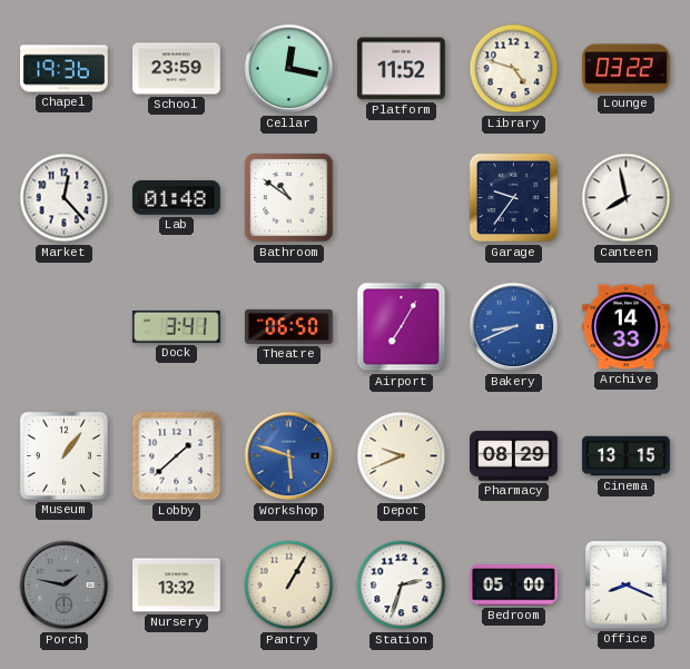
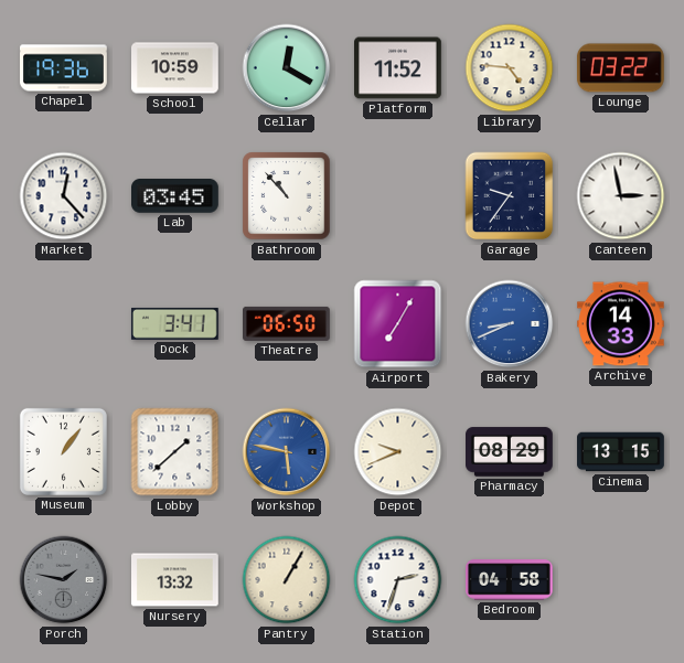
School: 23:59 -> 10:59 (175, 68)
Cellar: 12:17 -> 12:20 (287, 68)
Library: 4:48 -> 4:46 (510, 68)
Lab: 01:48 -> 03:45 (175, 196)
Bathroom: 10:51 -> 10:53 (287, 196)
Canteen: 7:58 -> 2:58 (621, 196)
Workshop: 5:48 -> 5:47 (287, 452)
Bedroom: 05:00 -> 04:58 (510, 580)
Office: 8:19 -> none (625, 584)
